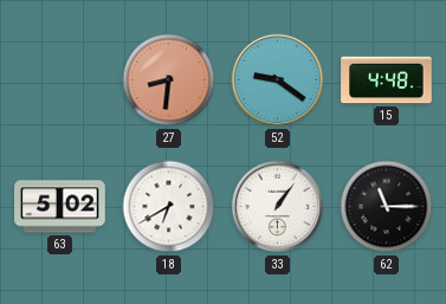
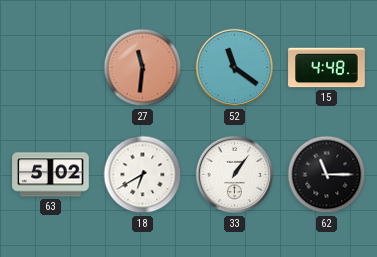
27: 8:31 -> 11:31 (143, 68)
52: 9:21 -> 11:21 (235, 68)
